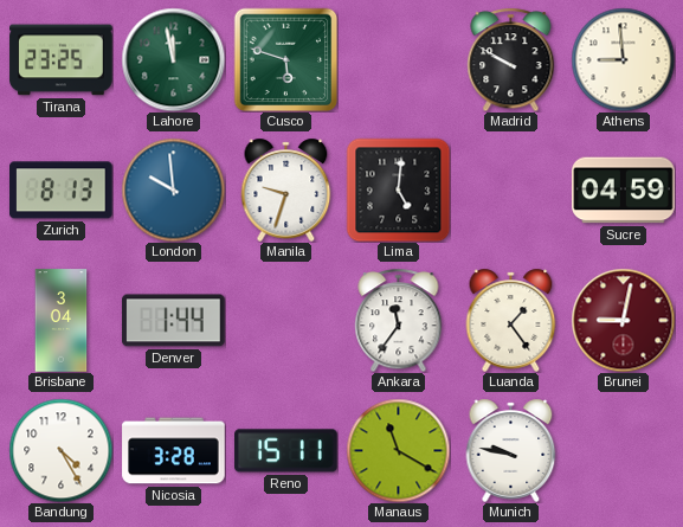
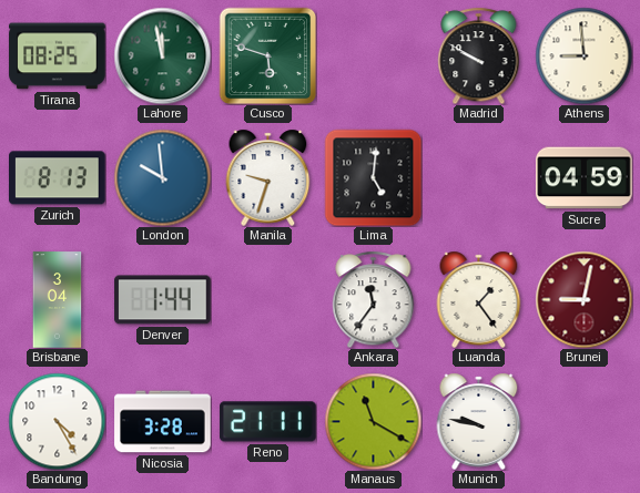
Tirana: 23:25 -> 08:25 (58, 57)
Reno: 15:11 -> 21:11 (268, 422)
